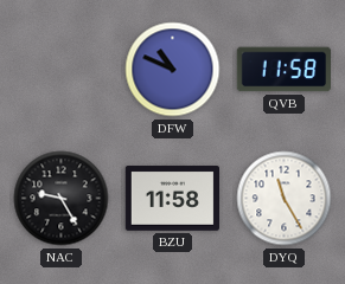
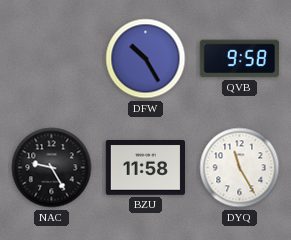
DFW: 10:49 -> 10:25 (146, 59)
QVB: 11:58 -> 9:58 (239, 59)
